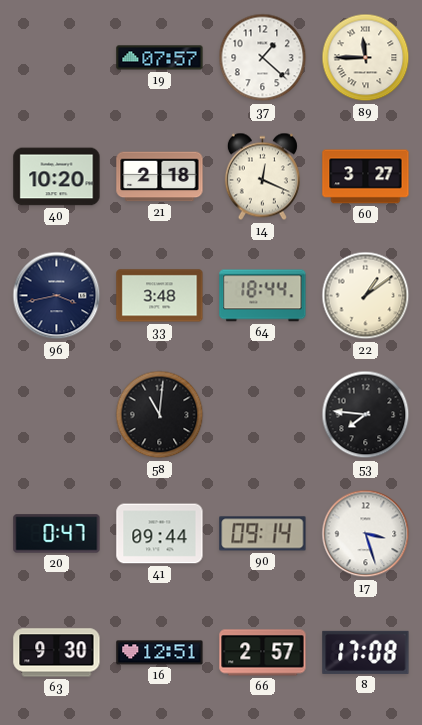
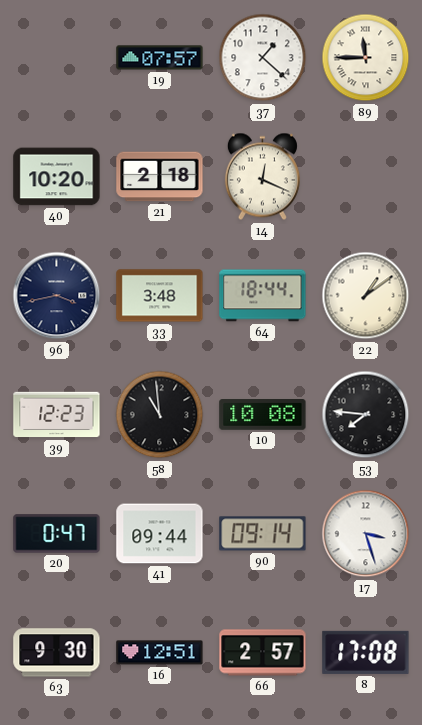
60: 3:27 -> none (366, 177)
39: none -> 12:23 (57, 415)
58: 11:01 -> 10:59 (160, 415)
10: none -> 10:08 (263, 415)
